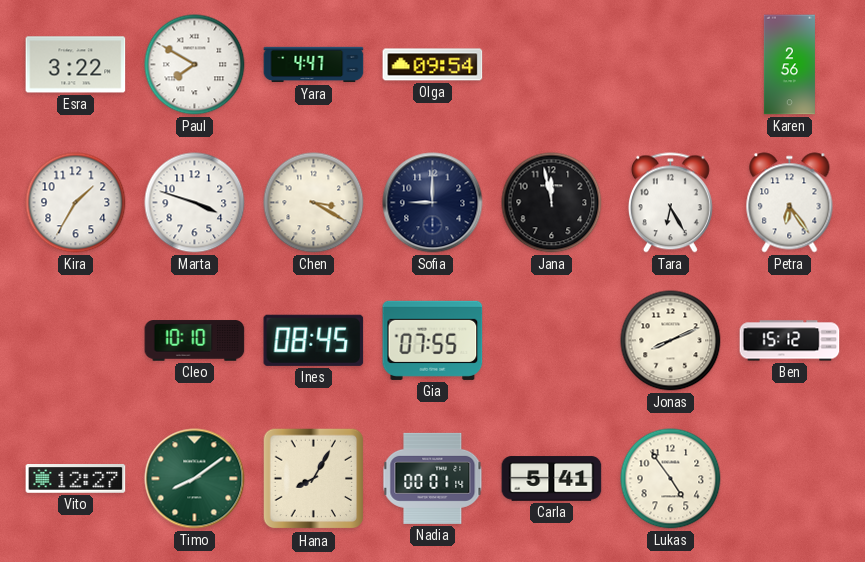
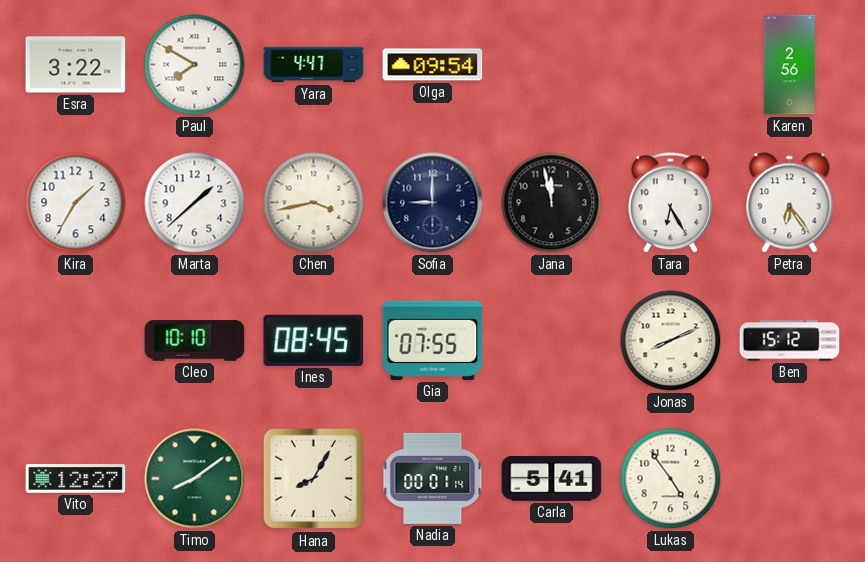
Marta: 3:48 -> 1:38 (195, 203)
Chen: 3:20 -> 3:43 (314, 203)
